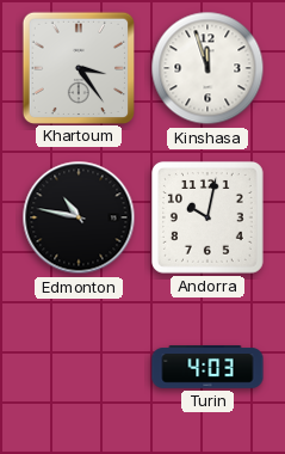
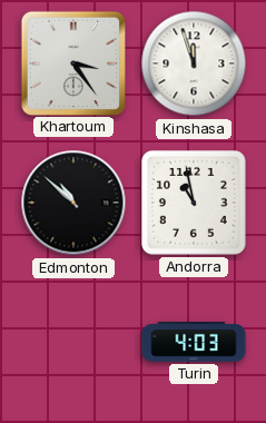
Edmonton: 10:47 -> 10:52 (73, 203)
Andorra: 10:02 -> 10:58 (194, 203)
